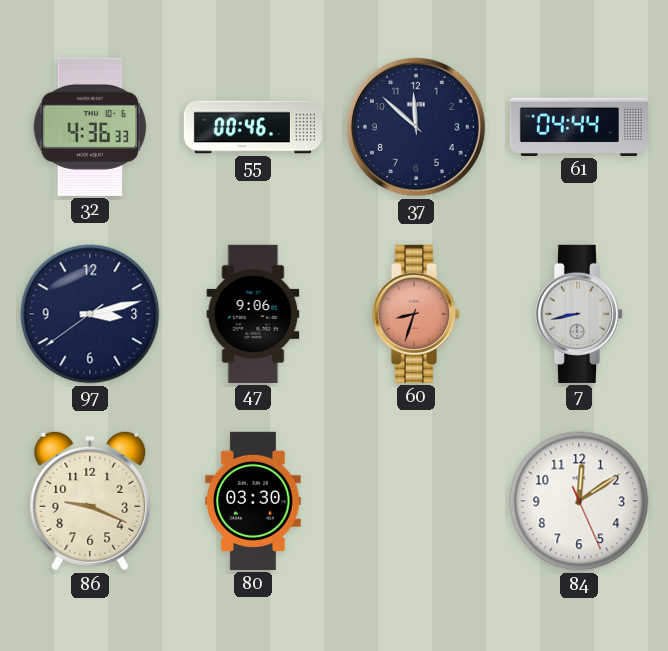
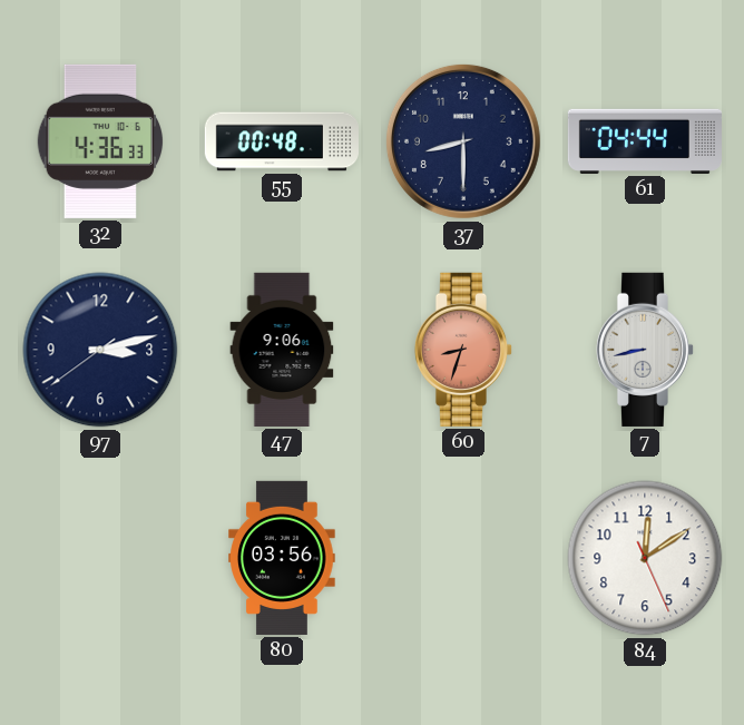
55: 00:46 -> 00:48 (282, 141)
37: 11:52 -> 8:30 (463, 141)
86: 9:19 -> none (90, 501)
80: 03:30 -> 03:56 (282, 558)
